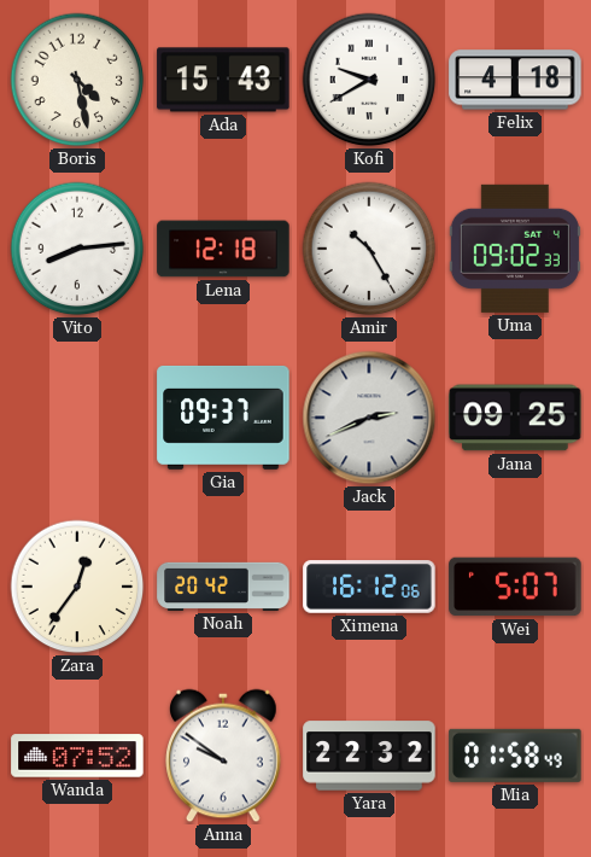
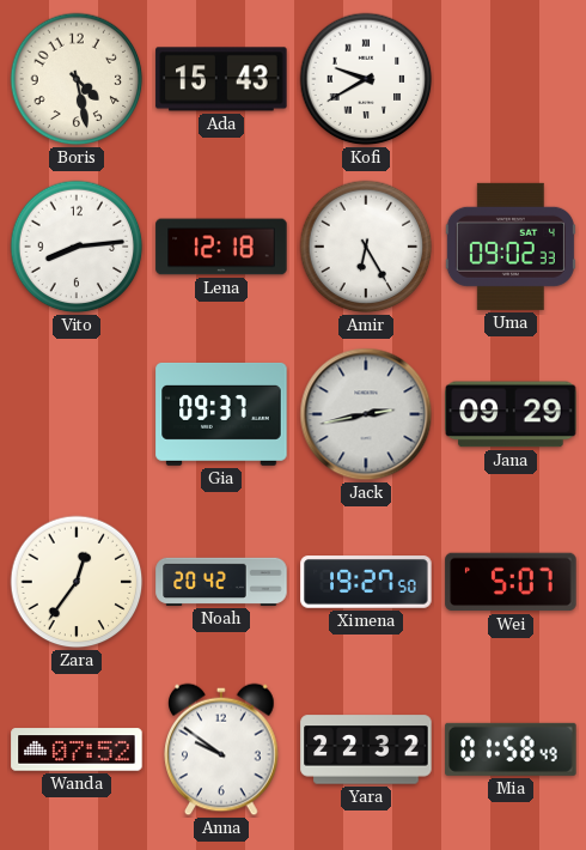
Felix: 4:18 -> none (515, 80)
Amir: 10:25 -> 6:25 (366, 247)
Jack: 2:41 -> 2:43 (366, 414)
Jana: 09:25 -> 09:29 (511, 414)
Ximena: 16:12 -> 19:27 (366, 582)
